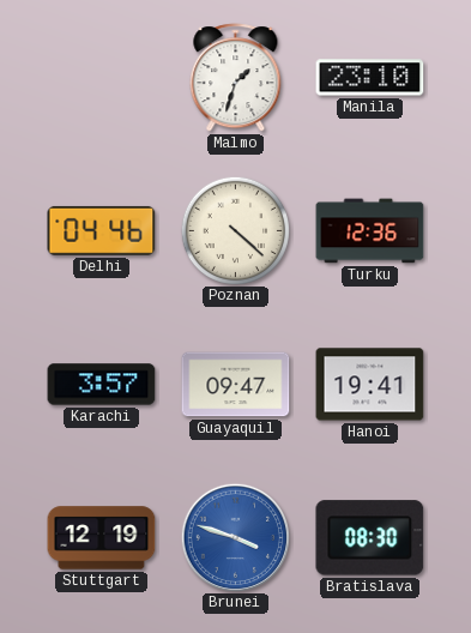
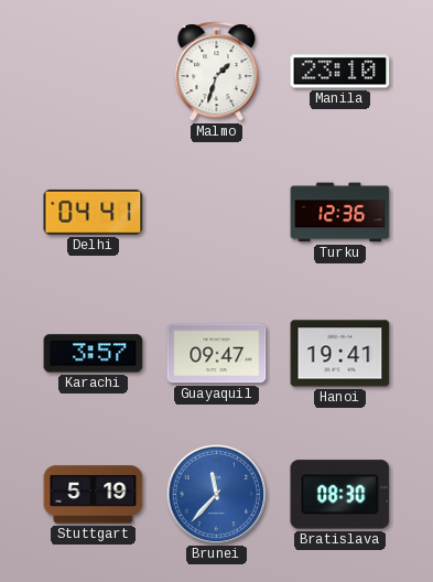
Delhi: 04:46 -> 04:41 (94, 212)
Poznan: 4:22 -> none (235, 230)
Stuttgart: 12:19 -> 5:19 (94, 495)
Brunei: 3:48 -> 11:37 (216, 494)
